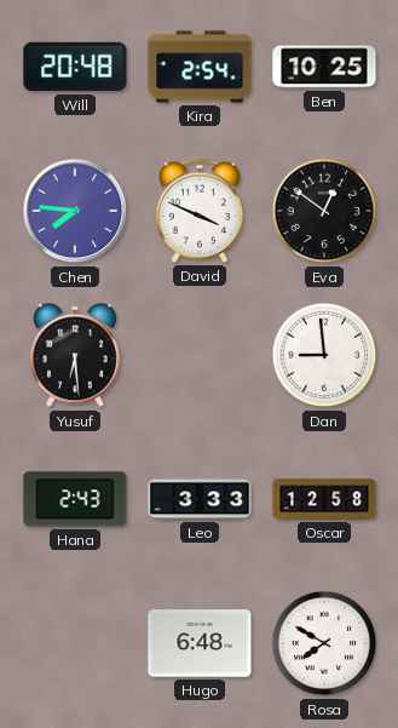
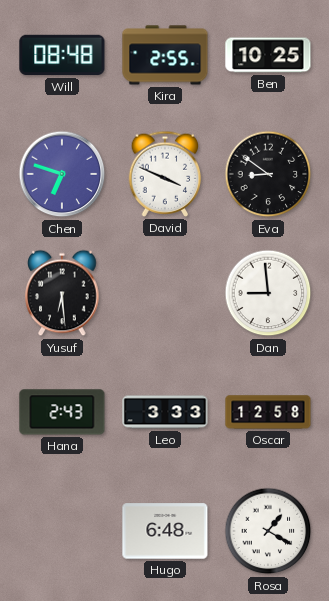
Will: 20:48 -> 08:48 (62, 55)
Kira: 2:54 -> 2:55 (165, 55)
Chen: 7:46 -> 6:48 (62, 174)
Eva: 12:51 -> 8:51 (268, 174)
Rosa: 7:50 -> 1:20 (268, 531)
